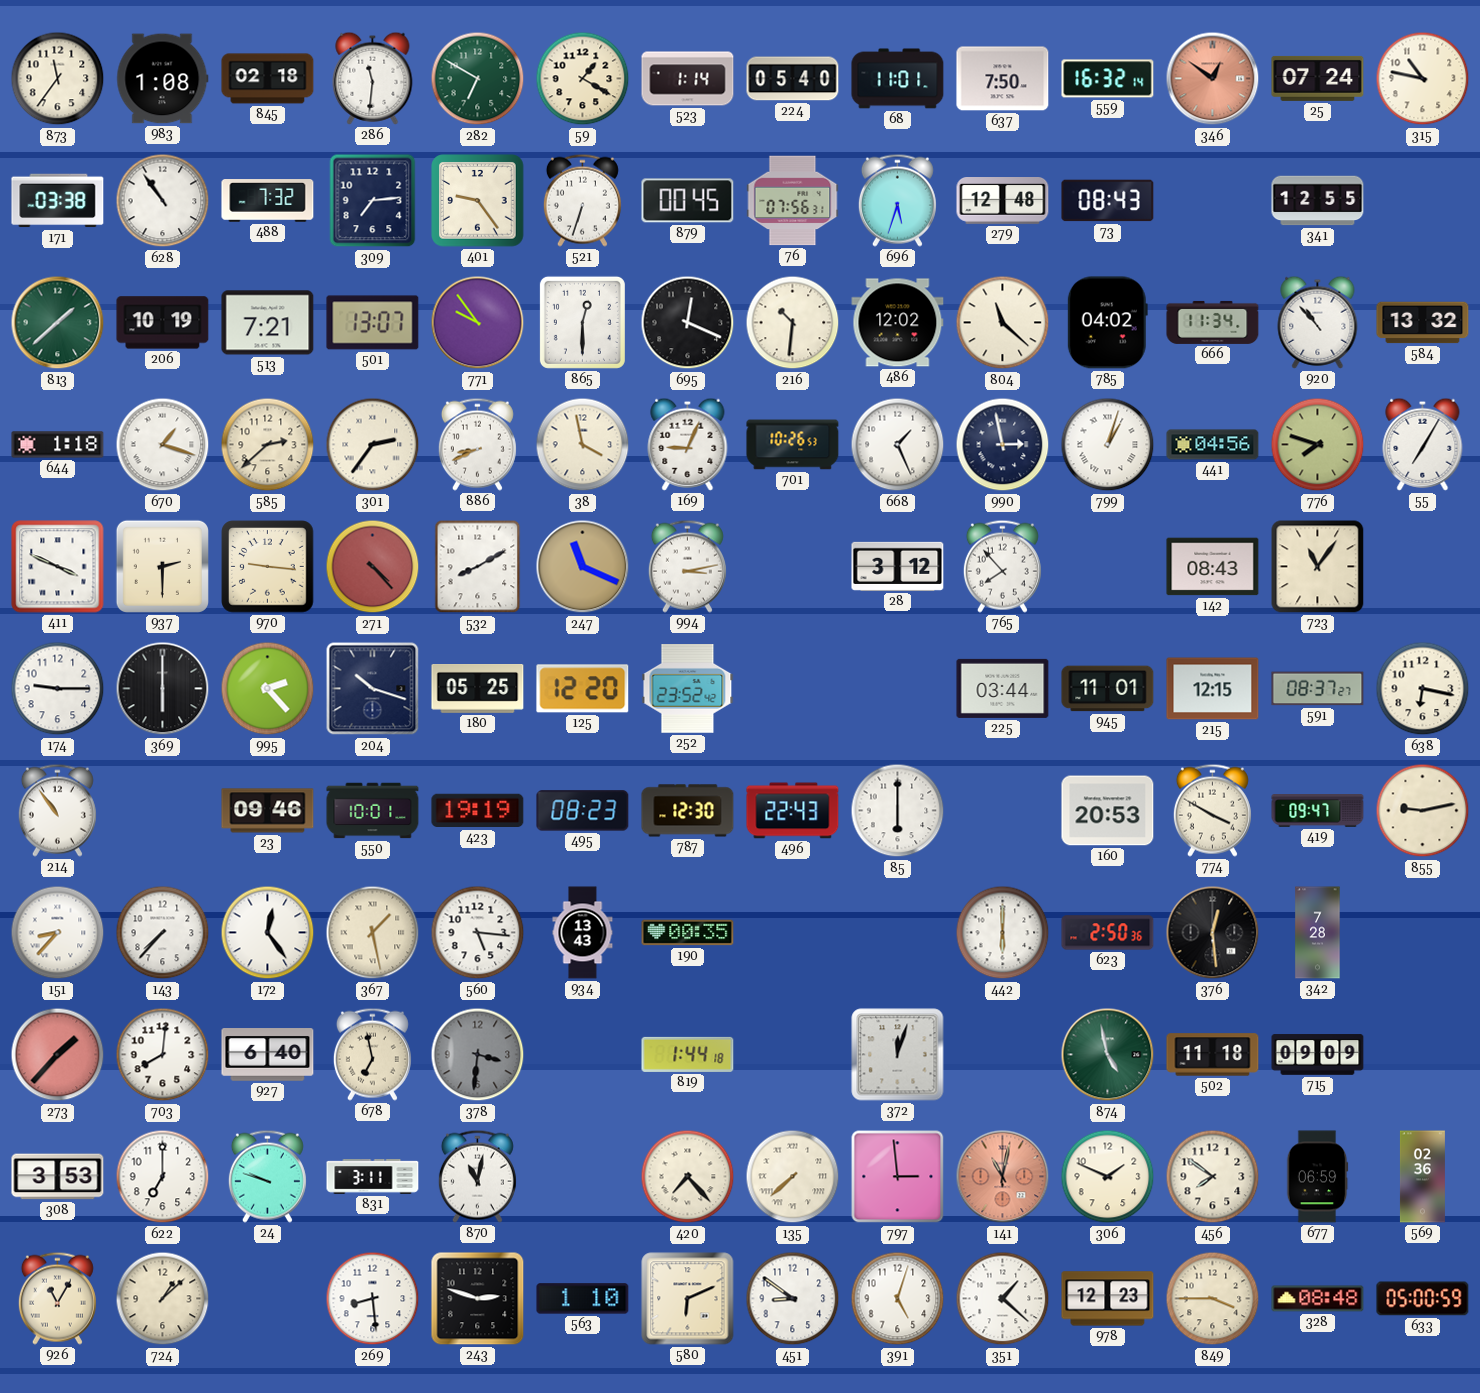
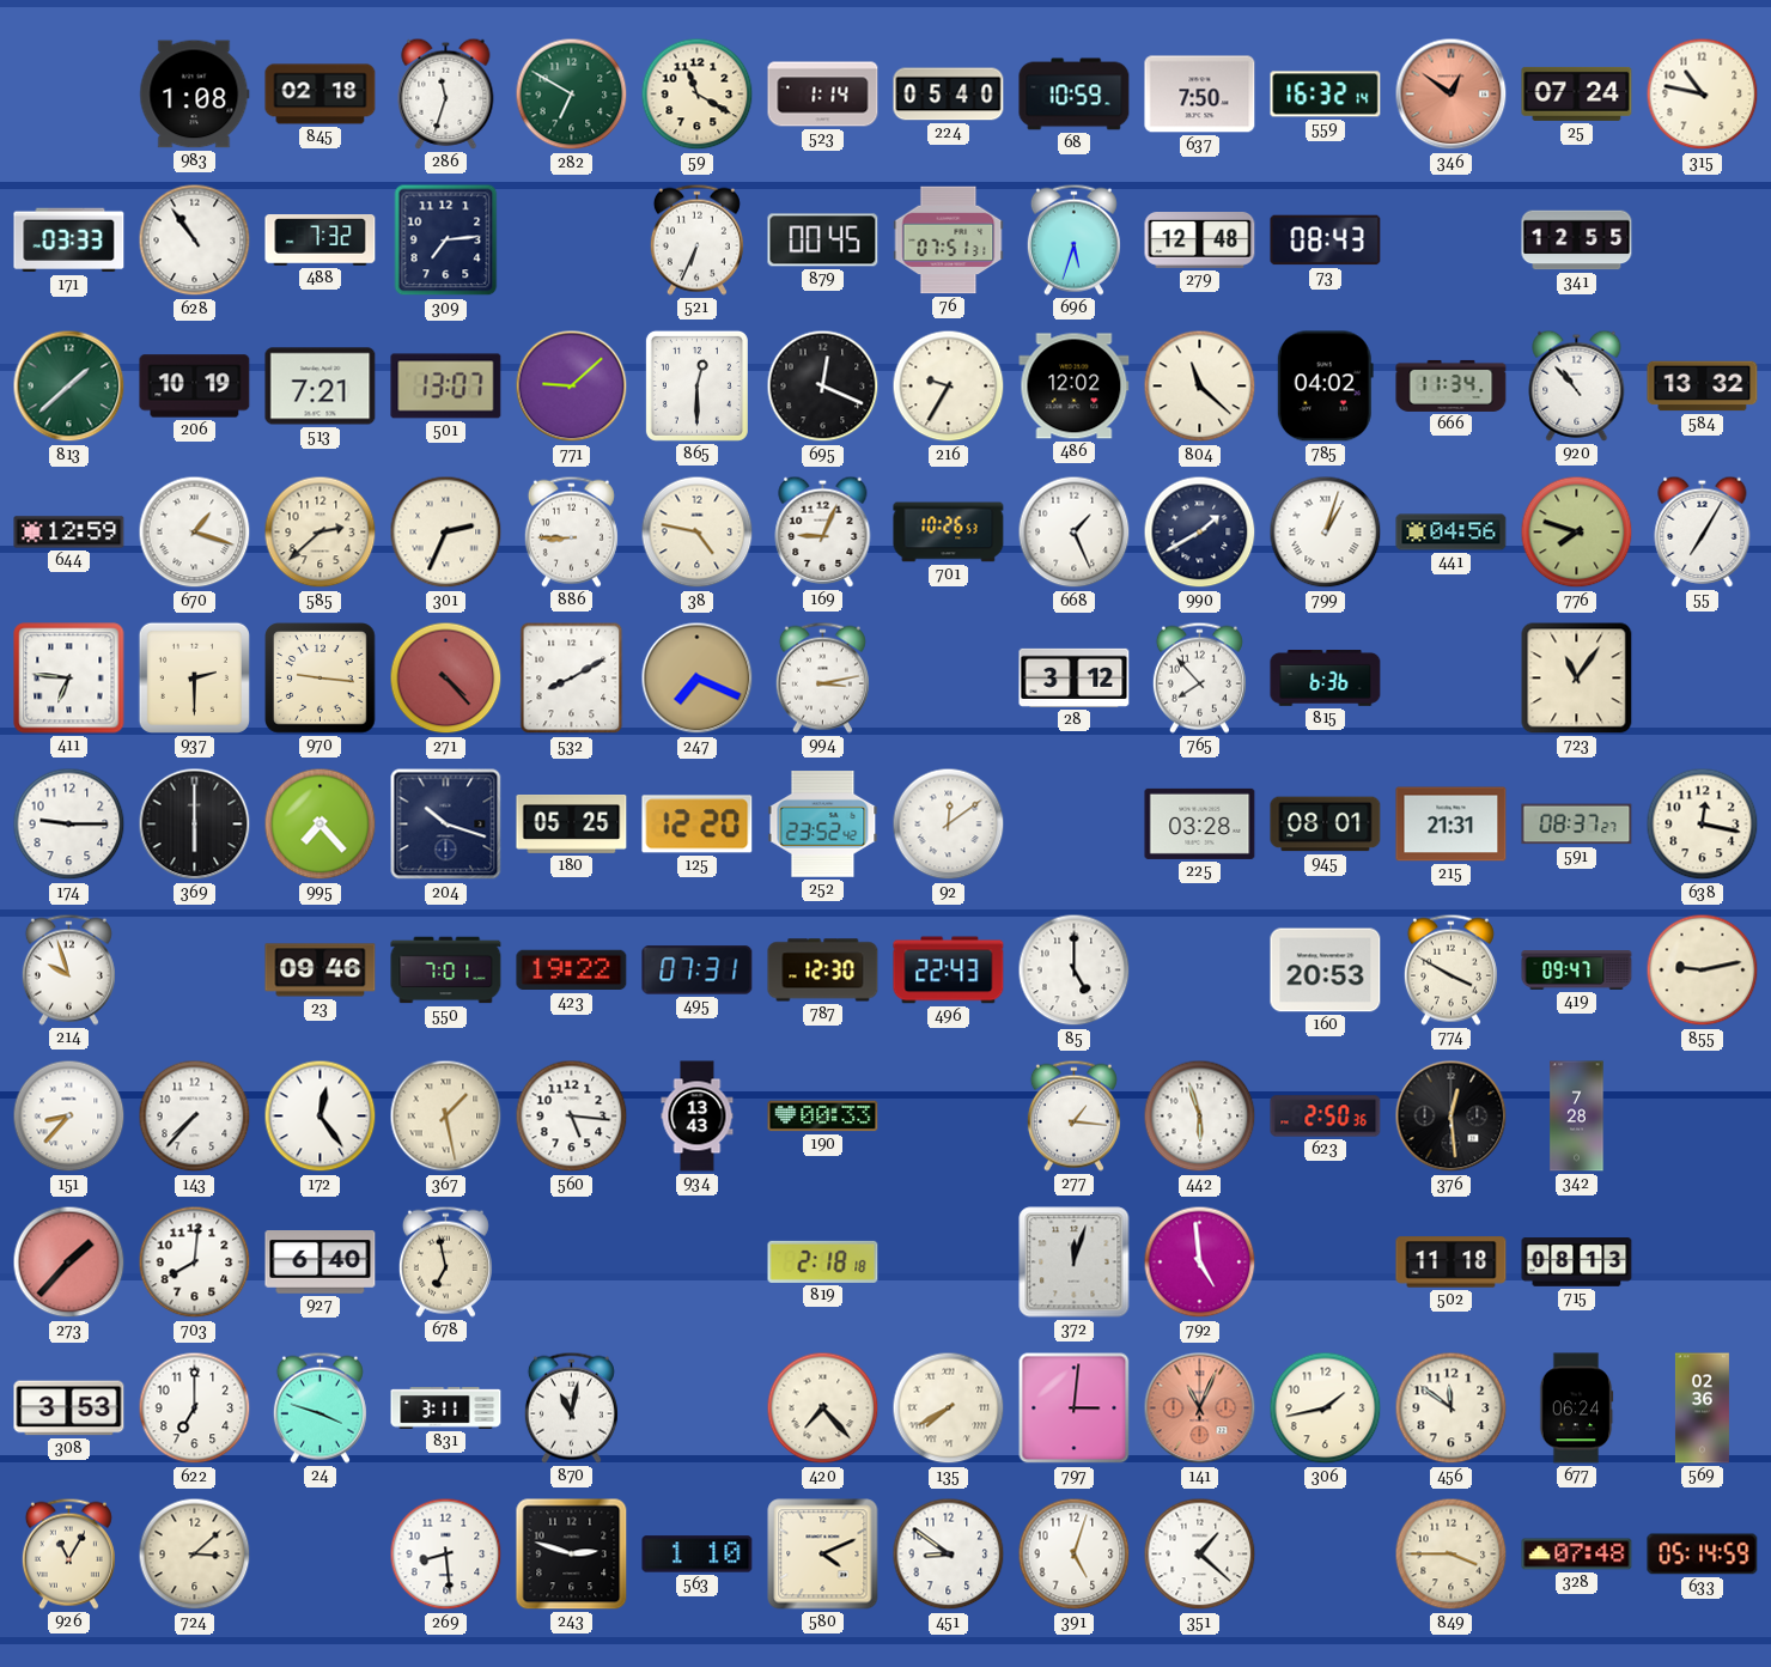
873: 11:36 -> none (58, 79)
286: 11:31 -> 11:33 (446, 93)
59: 1:20 -> 11:20 (698, 95)
68: 11:01 -> 10:59 (1075, 95)
171: 03:38 -> 03:33 (69, 241)
401: 9:24 -> none (478, 201)
521: 6:33 -> 6:34 (696, 239)
76: 07:56 -> 07:51 (949, 241)
771: 9:54 -> 9:08 (572, 387)
216: 10:31 -> 9:35 (949, 387)
644: 1:18 -> 12:59 (69, 533)
301: 2:36 -> 2:34 (446, 533)
886: 8:41 -> 8:45 (571, 531)
38: 3:58 -> 4:47 (698, 533)
990: 2:58 -> 1:40 (1200, 533)
411: 3:49 -> 6:46 (69, 679)
247: 11:19 -> 7:19 (698, 679)
815: none -> 6:36 (1326, 679)
142: 08:43 -> none (1213, 567)
995: 2:23 -> 7:23 (321, 825)
92: none -> 12:09 (949, 825)
225: 03:44 -> 03:28 (1200, 823)
945: 11:01 -> 08:01 (1326, 825)
215: 12:15 -> 21:31 (1452, 825)
638: 6:17 -> 12:17 (1703, 825)
214: 10:54 -> 9:57 (68, 969)
550: 10:01 -> 7:01 (446, 971)
423: 19:19 -> 19:22 (572, 971)
495: 08:23 -> 07:31 (698, 971)
85: 6:00 -> 5:00 (1075, 971)
190: 00:35 -> 00:33 (823, 1117)
277: none -> 1:16 (1073, 1115)
442: 6:00 -> 5:57 (1200, 1117)
378: 3:31 -> none (478, 1055)
819: 1:44 -> 2:18 (823, 1261)
792: none -> 4:59 (1200, 1263)
874: 4:58 -> none (1108, 1055)
715: 09:09 -> 08:13 (1577, 1263)
24: 9:48 -> 3:48 (319, 1407)
135: 7:38 -> 7:40 (949, 1409)
797: 2:59 -> 3:01 (1075, 1409)
141: 11:02 -> 11:04 (1200, 1409)
306: 1:49 -> 1:43 (1326, 1409)
456: 7:51 -> 11:51 (1452, 1409)
677: 06:59 -> 06:24 (1576, 1409)
724: 1:08 -> 3:08 (195, 1555)
580: 6:11 -> 4:11 (823, 1555)
978: 12:23 -> none (1108, 1299)
328: 08:48 -> 07:48 (1577, 1555)
633: 05:00 -> 05:14 (1703, 1555)
